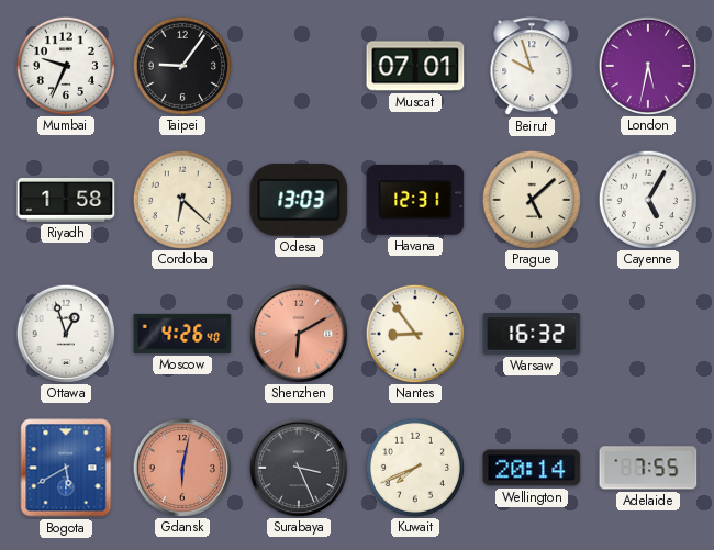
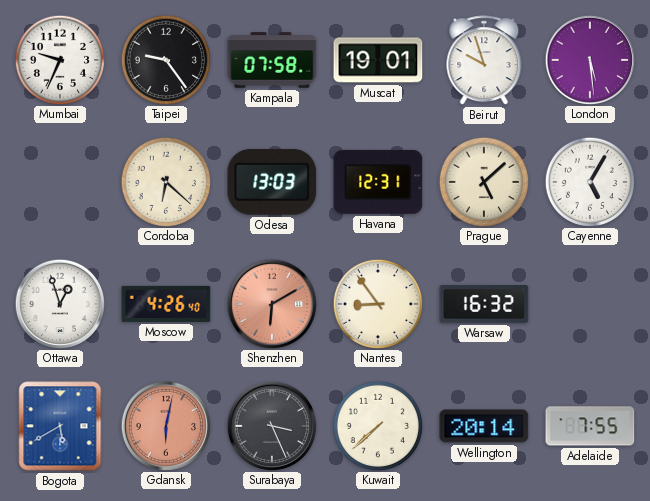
Taipei: 9:06 -> 9:24 (165, 59)
Kampala: none -> 07:58 (272, 60)
Muscat: 07:01 -> 19:01 (378, 60)
London: 5:32 -> 5:29 (589, 59)
Riyadh: 1:58 -> none (66, 200)
Kuwait: 7:41 -> 7:38 (377, 425)
